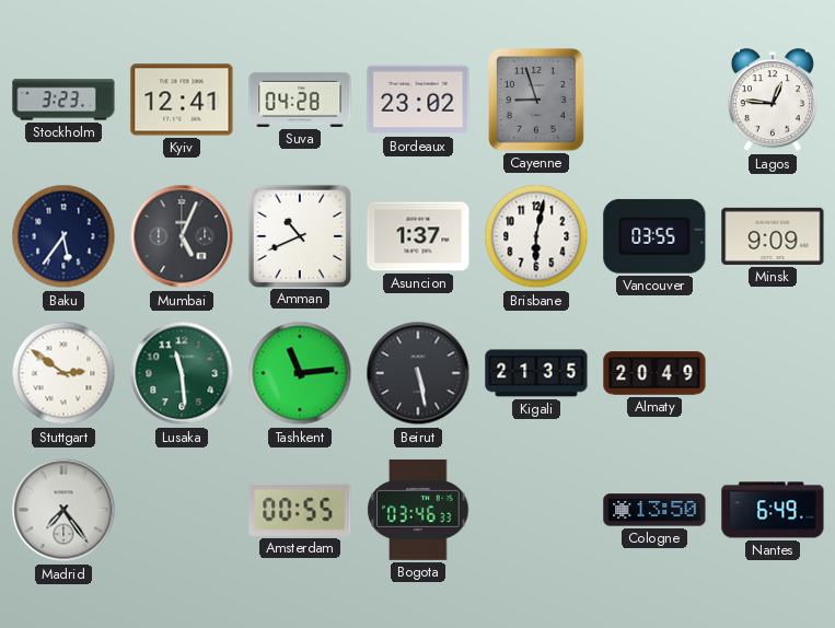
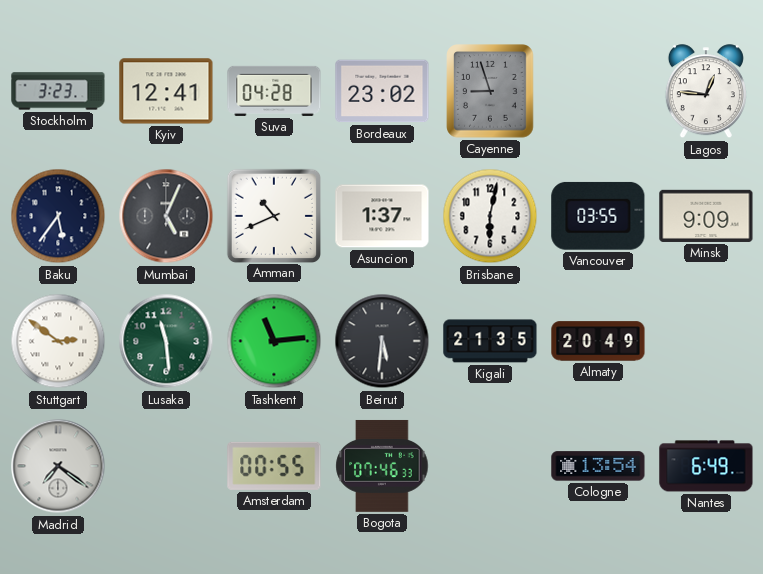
Beirut: 5:28 -> 5:31 (382, 341)
Madrid: 7:24 -> 7:21 (58, 466)
Bogota: 03:46 -> 07:46 (382, 466)
Cologne: 13:50 -> 13:54 (598, 466)
